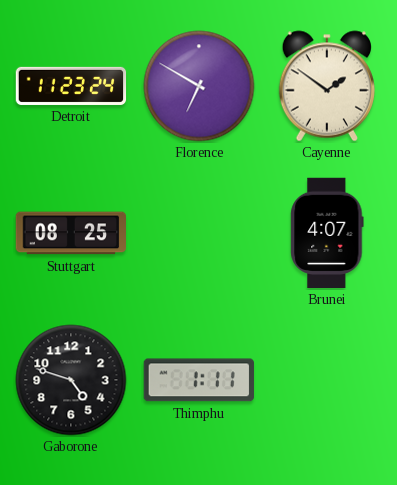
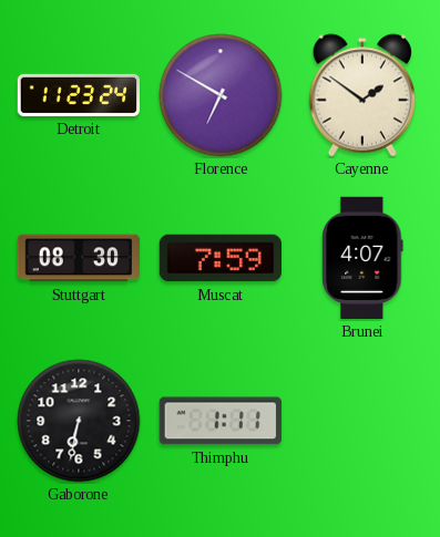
Stuttgart: 08:25 -> 08:30 (78, 258)
Muscat: none -> 7:59 (219, 258)
Gaborone: 4:48 -> 6:32 (79, 421)
